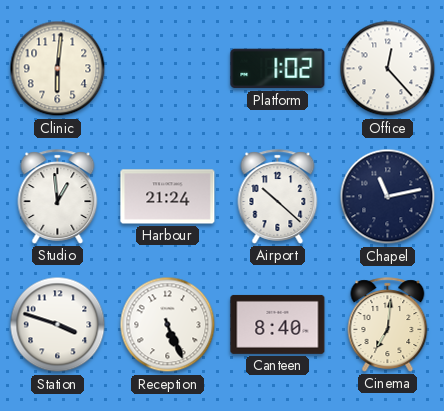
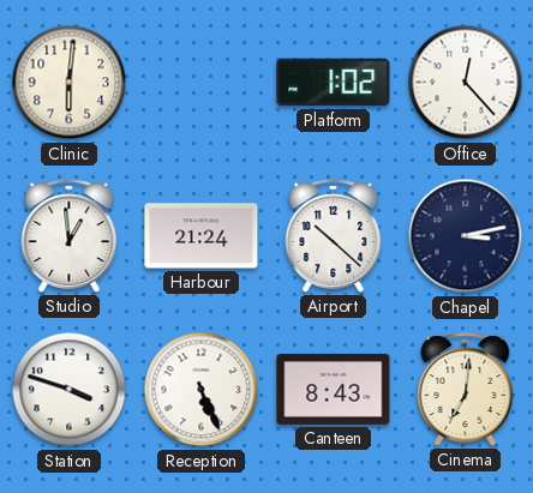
Chapel: 11:13 -> 3:13 (466, 236)
Canteen: 8:40 -> 8:43 (334, 389)
